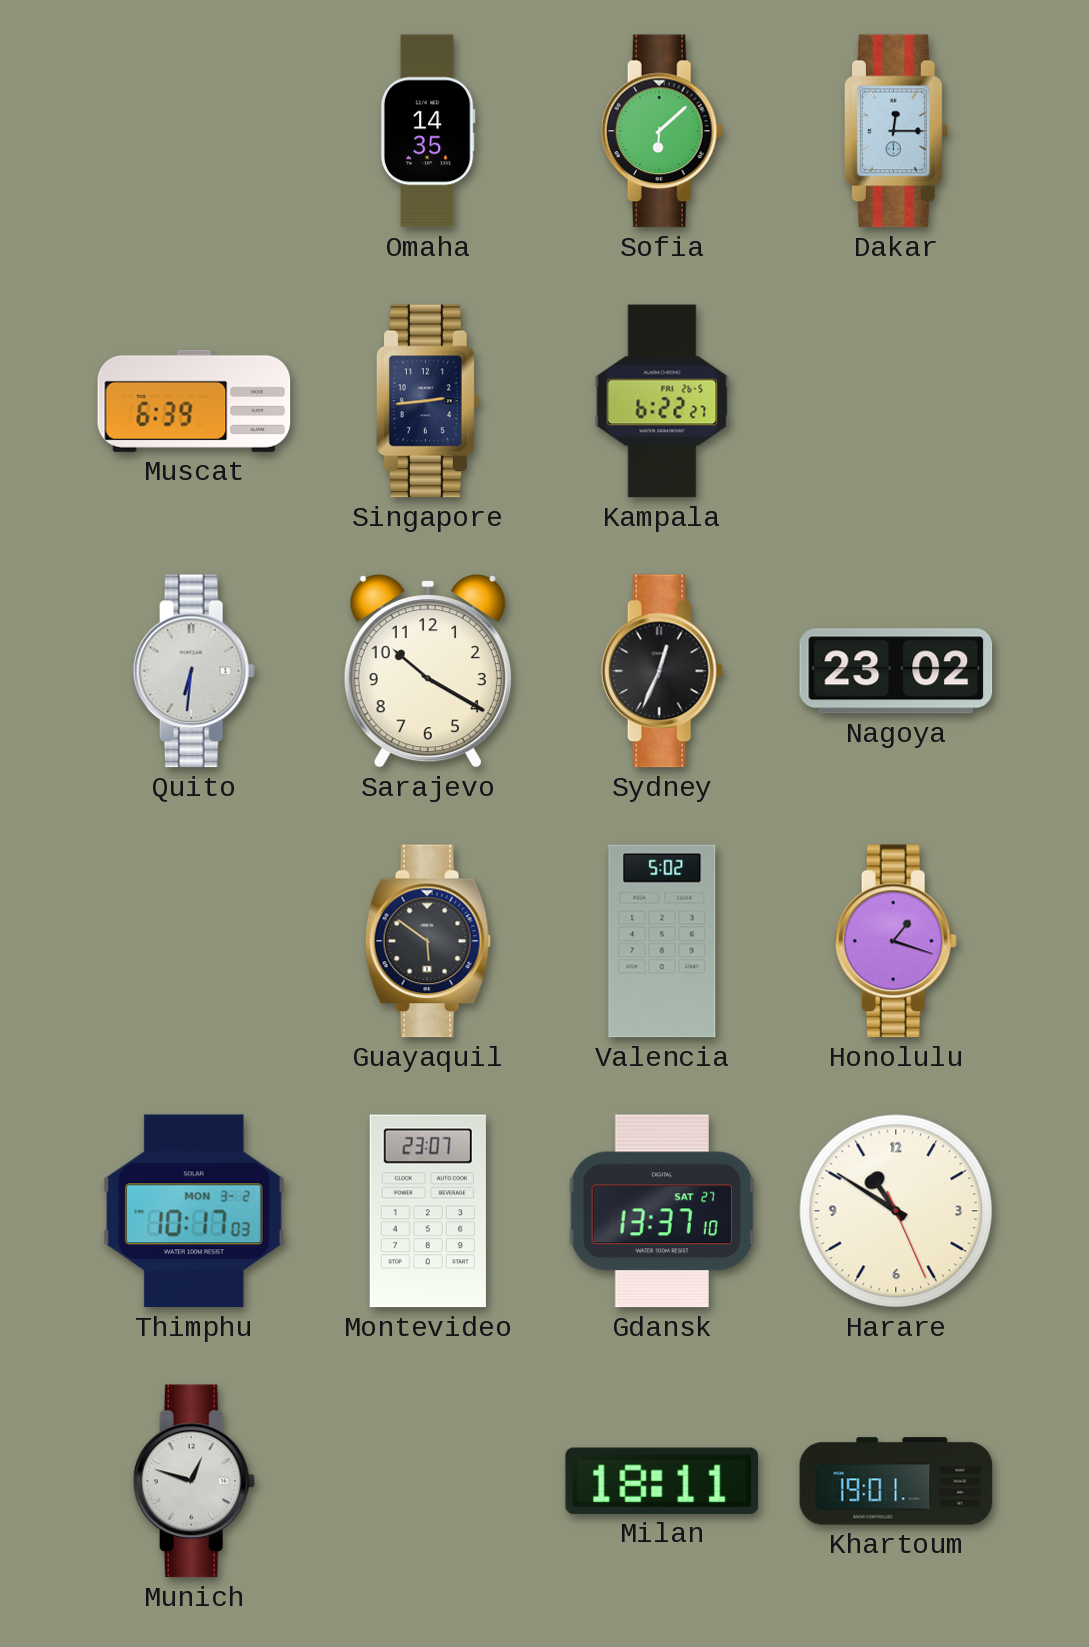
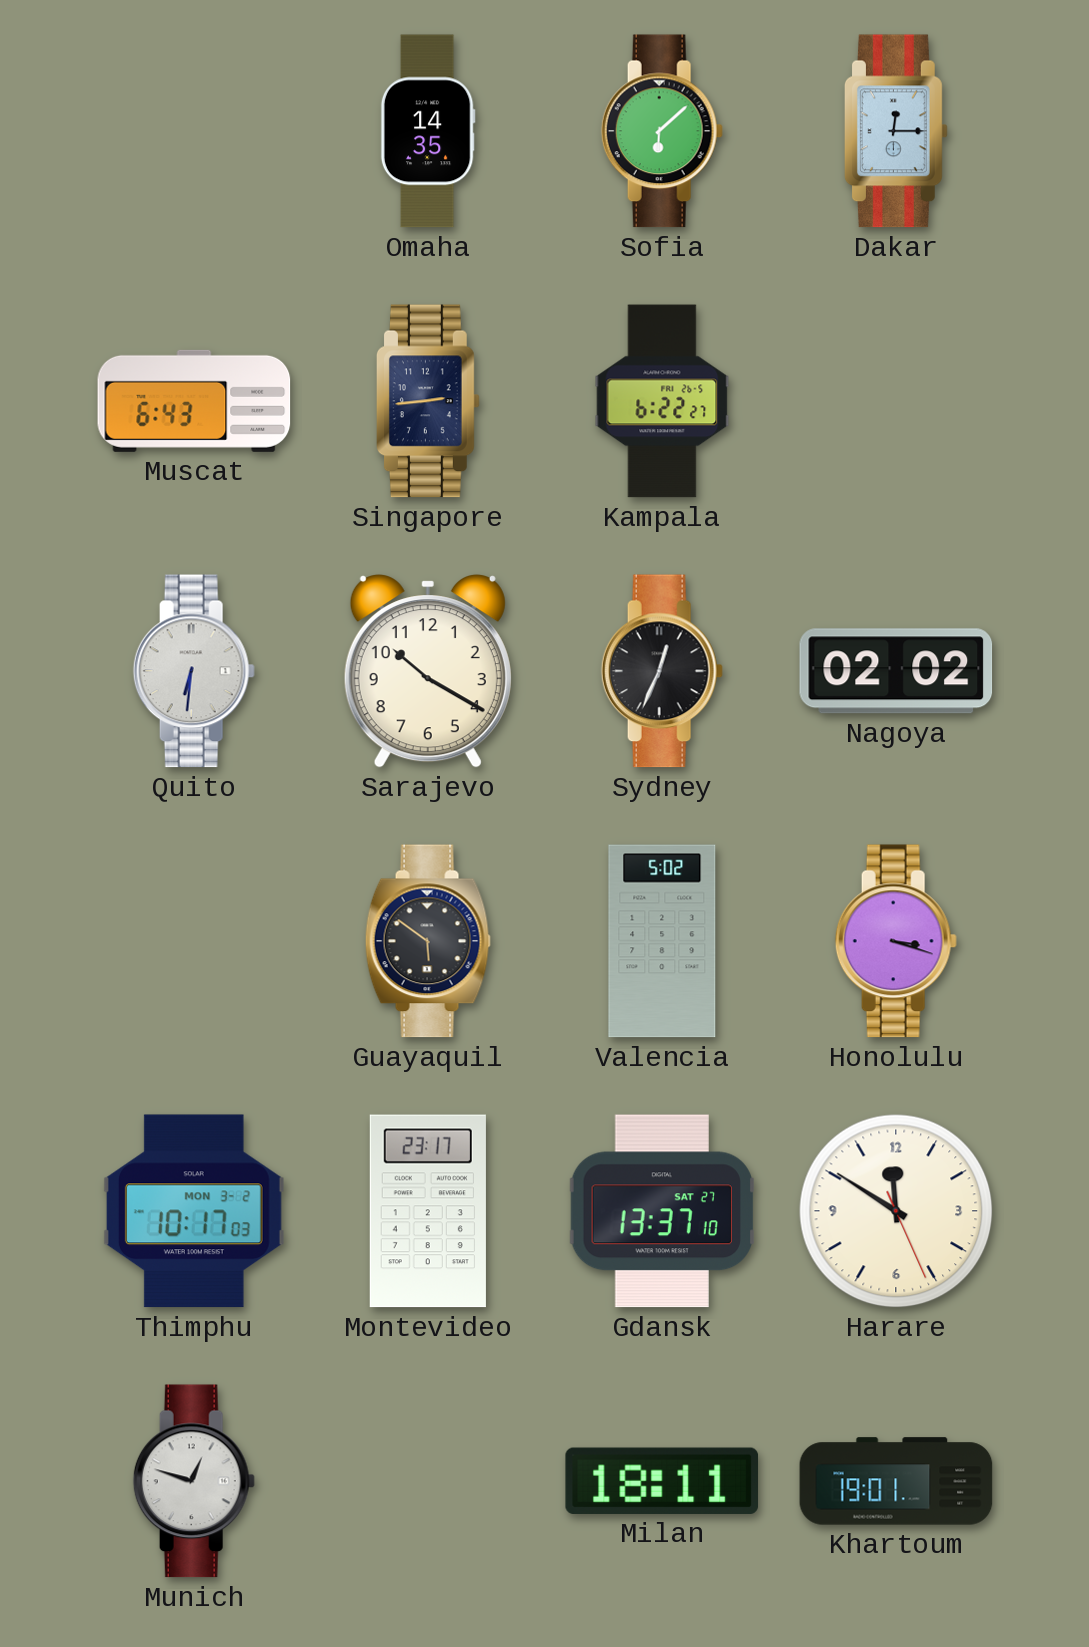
Muscat: 6:39 -> 6:43 (194, 401)
Nagoya: 23:02 -> 02:02 (896, 671)
Honolulu: 1:18 -> 3:18 (896, 941)
Montevideo: 23:07 -> 23:17 (428, 1211)
Harare: 10:50 -> 11:50 (896, 1211)
